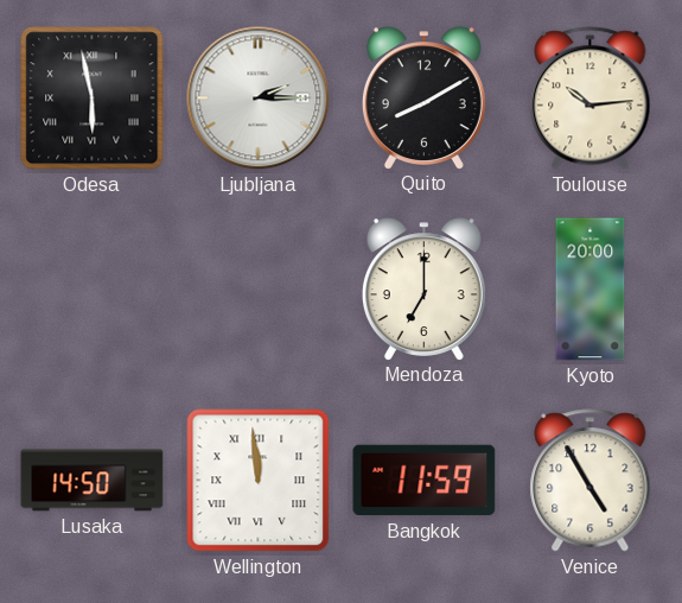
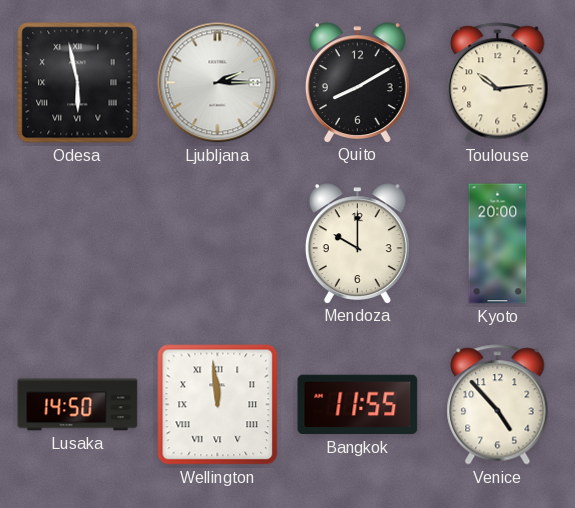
Mendoza: 7:00 -> 10:00 (357, 243)
Bangkok: 11:59 -> 11:55 (358, 405)
Venice: 4:55 -> 4:53 (498, 405)
